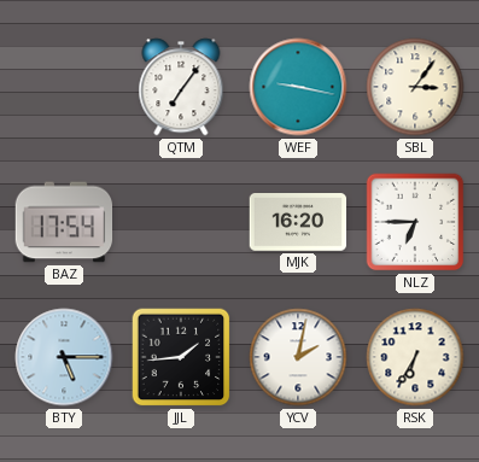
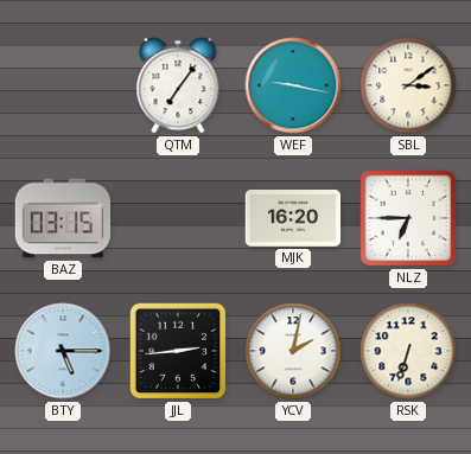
SBL: 3:06 -> 3:09 (408, 85)
BAZ: 17:54 -> 03:15 (63, 218)
JJL: 1:44 -> 2:44 (178, 351)
RSK: 6:35 -> 6:33 (408, 351)
